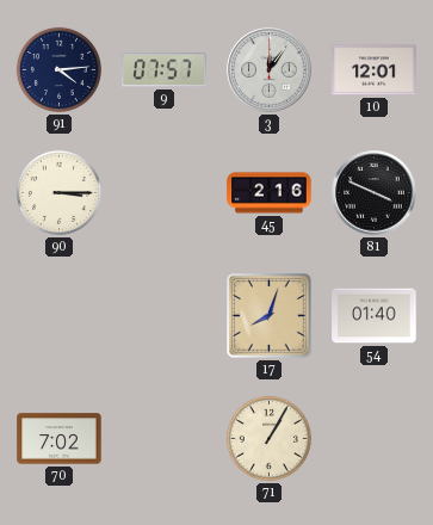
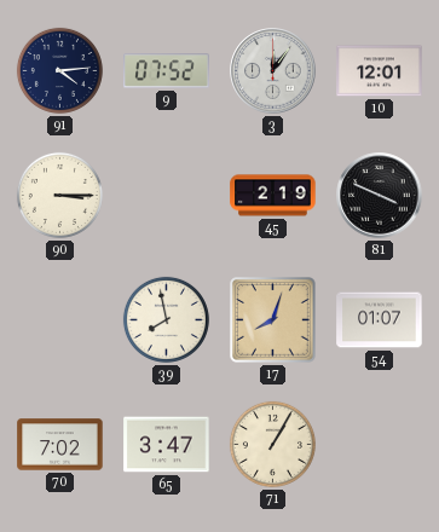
9: 07:57 -> 07:52 (167, 71)
45: 2:16 -> 2:19 (273, 196)
39: none -> 7:58 (166, 319)
54: 01:40 -> 01:07 (380, 320)
65: none -> 3:47 (167, 445)
